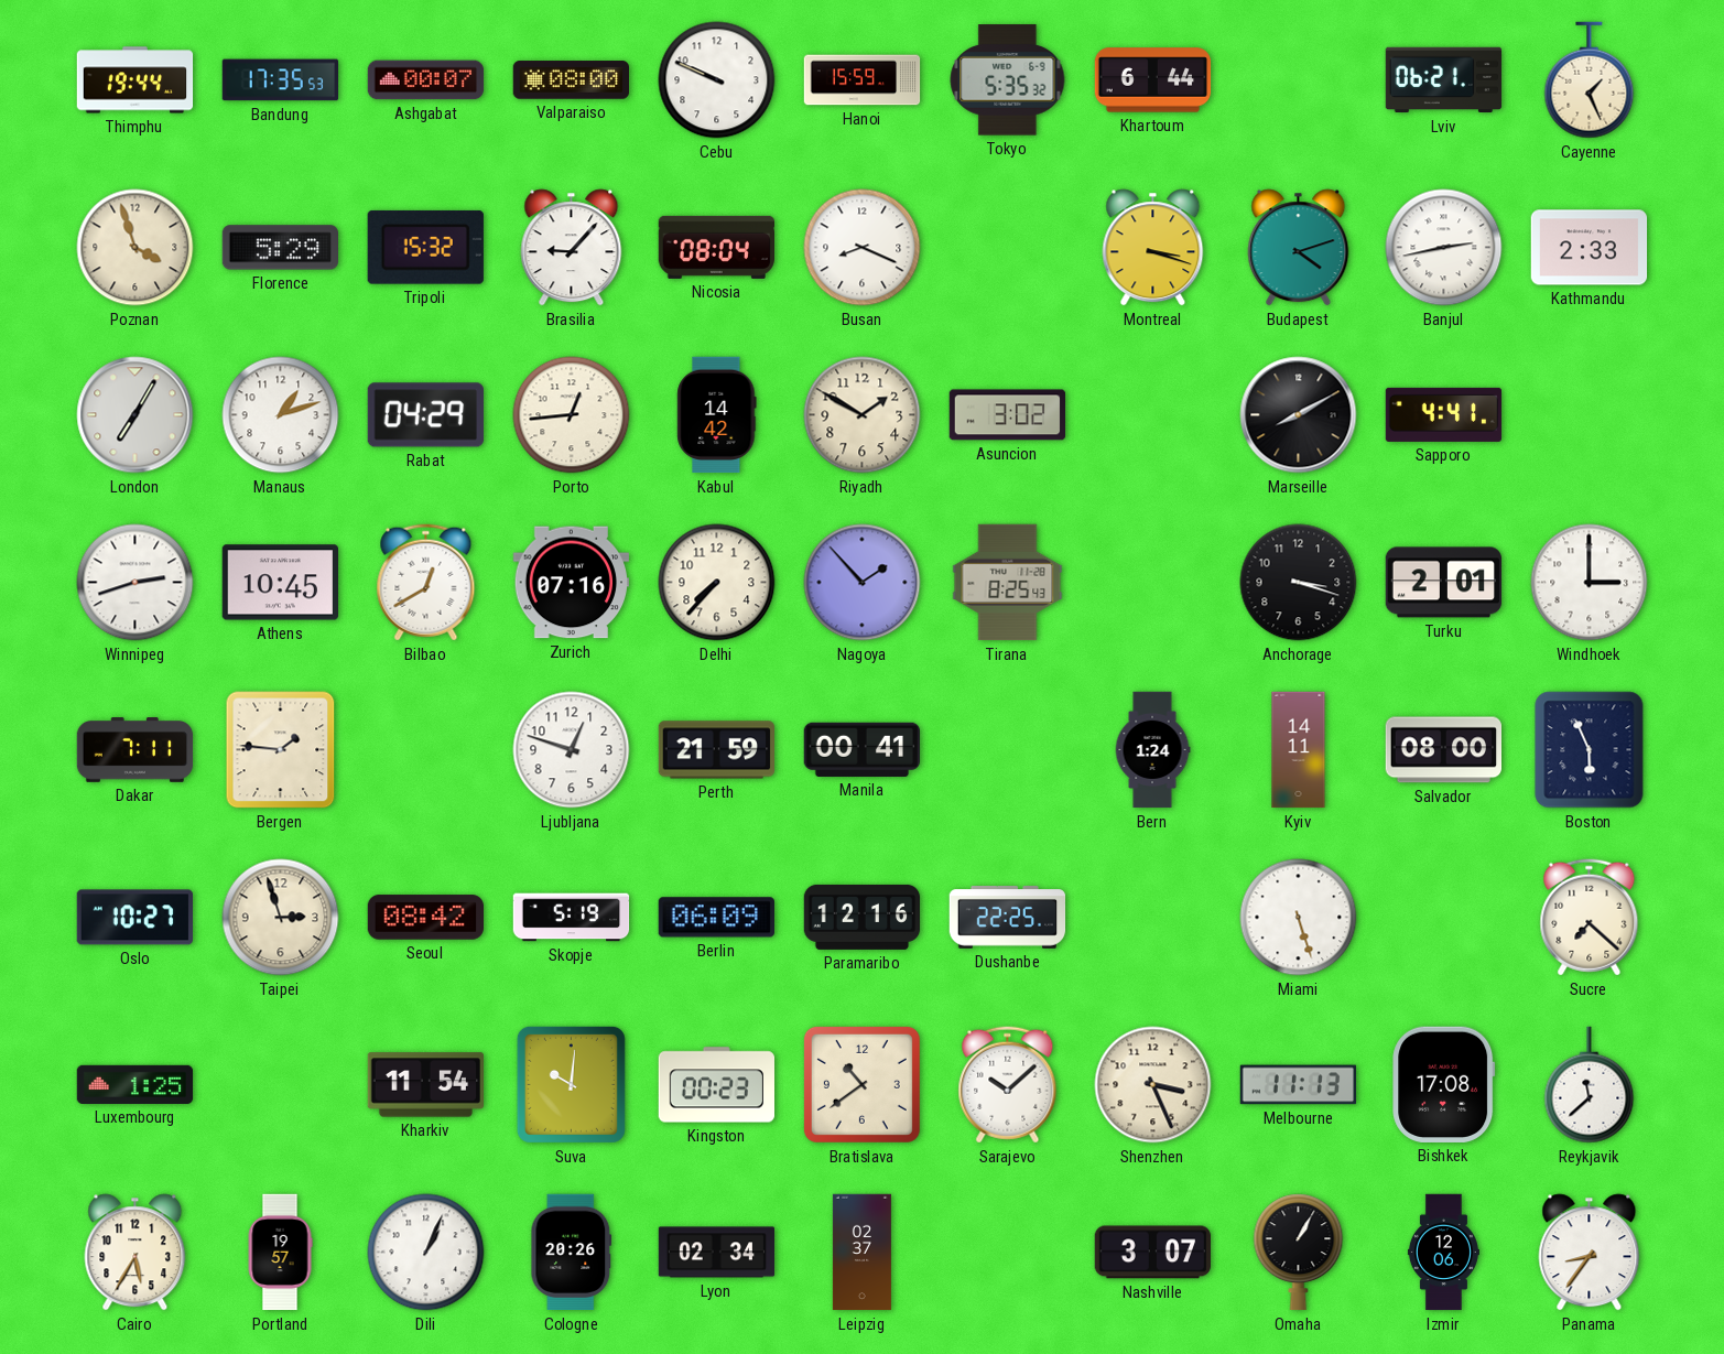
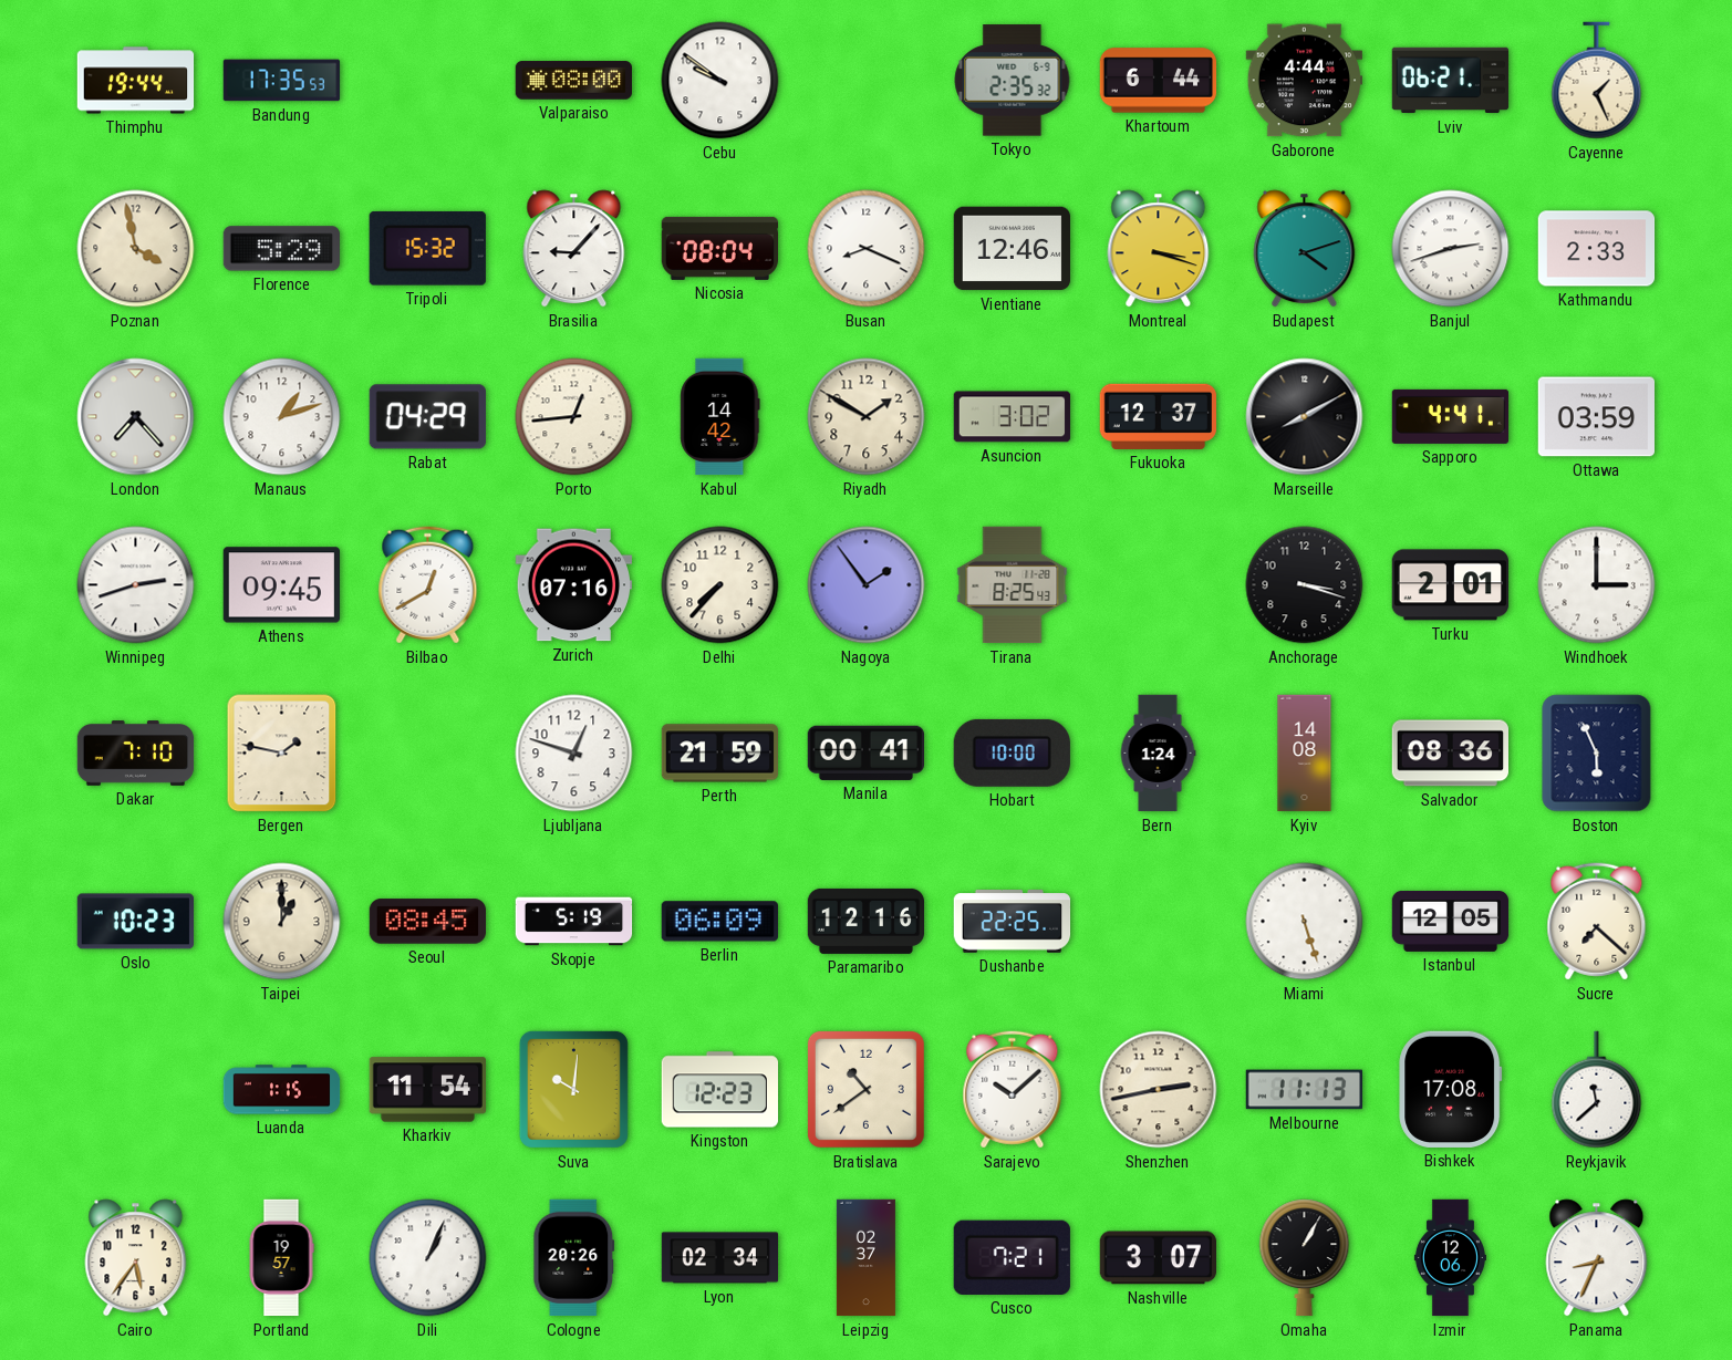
Ashgabat: 00:07 -> none (426, 80)
Cebu: 9:49 -> 9:51 (720, 81)
Hanoi: 15:59 -> none (863, 80)
Tokyo: 5:35 -> 2:35 (1013, 81)
Gaborone: none -> 4:44 (1305, 81)
Poznan: 3:57 -> 3:58 (136, 249)
Vientiane: none -> 12:46 (1012, 249)
Banjul: 2:43 -> 2:42 (1451, 249)
London: 7:05 -> 7:23 (136, 417)
Fukuoka: none -> 12:37 (1158, 416)
Ottawa: none -> 03:59 (1596, 417)
Athens: 10:45 -> 09:45 (281, 585)
Nagoya: 1:53 -> 1:54 (867, 585)
Dakar: 7:11 -> 7:10 (136, 754)
Bergen: 1:46 -> 1:47 (282, 754)
Hobart: none -> 10:00 (1012, 752)
Kyiv: 14:11 -> 14:08 (1305, 754)
Salvador: 08:00 -> 08:36 (1450, 754)
Oslo: 10:27 -> 10:23 (135, 922)
Taipei: 2:57 -> 1:00 (282, 922)
Seoul: 08:42 -> 08:45 (427, 922)
Istanbul: none -> 12:05 (1451, 921)
Luxembourg: 1:25 -> none (135, 1084)
Luanda: none -> 1:15 (282, 1090)
Kingston: 00:23 -> 12:23 (720, 1090)
Shenzhen: 3:26 -> 2:43 (1159, 1090)
Cairo: 5:35 -> 5:36 (136, 1258)
Cusco: none -> 7:21 (1012, 1257)
Panama: 8:36 -> 8:34 (1597, 1258)
